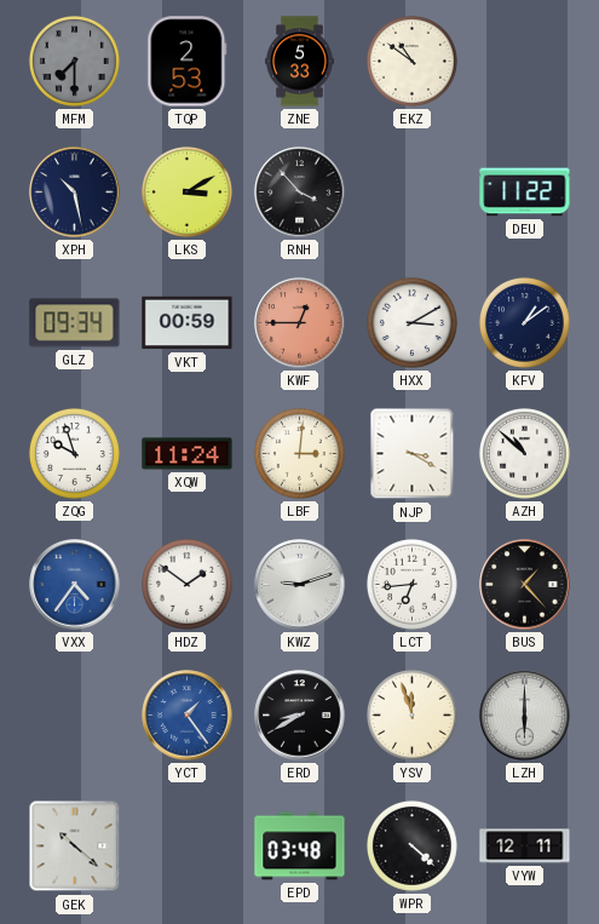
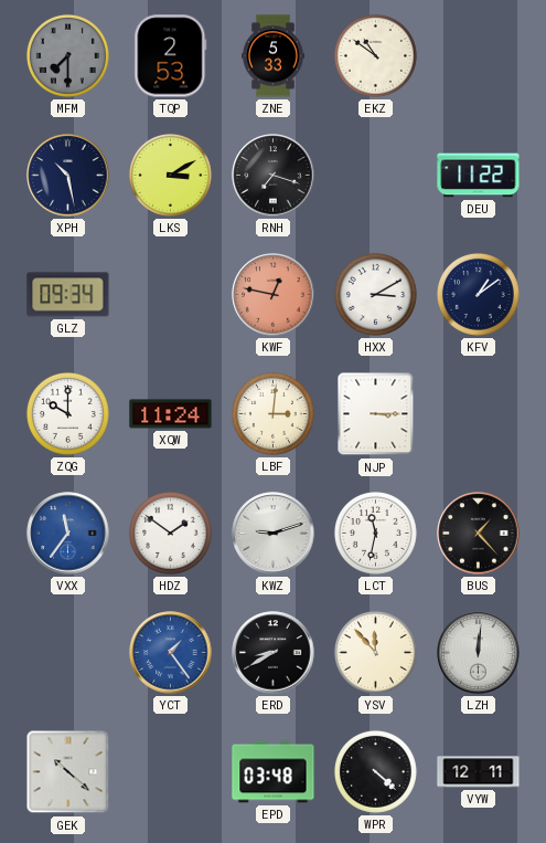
RNH: 3:53 -> 7:18 (274, 176)
VKT: 00:59 -> none (188, 323)
KWF: 12:45 -> 12:47 (274, 295)
ZQG: 9:57 -> 10:00 (67, 413)
NJP: 3:20 -> 3:15 (376, 414)
AZH: 10:52 -> none (524, 453)
VXX: 4:36 -> 11:36 (68, 534)
LCT: 6:44 -> 11:32 (375, 533)
YSV: 11:57 -> 11:53 (375, 652)
LZH: 6:00 -> 12:01 (479, 653)
